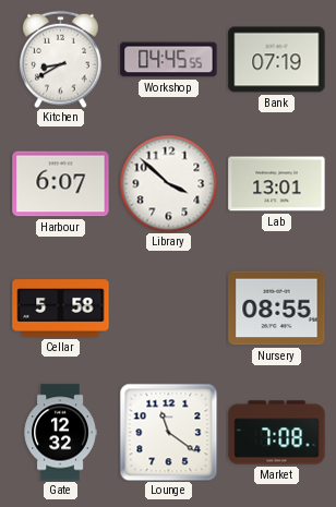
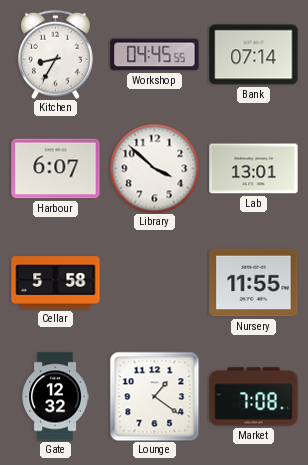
Kitchen: 8:40 -> 8:35 (56, 54)
Bank: 07:19 -> 07:14 (254, 55)
Nursery: 08:55 -> 11:55 (254, 283)
Lounge: 11:21 -> 1:21 (154, 396)
